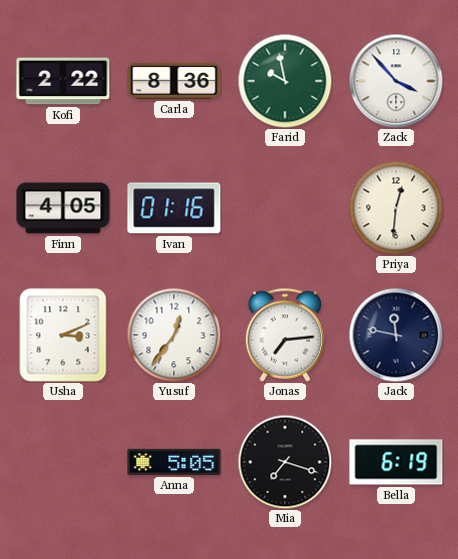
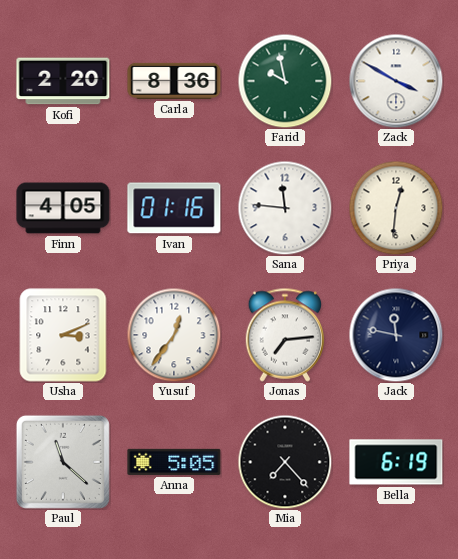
Kofi: 2:22 -> 2:20 (63, 81)
Zack: 3:53 -> 3:50 (396, 81)
Sana: none -> 11:46 (285, 208)
Paul: none -> 11:22 (63, 462)
Mia: 7:18 -> 7:23 (285, 462)
